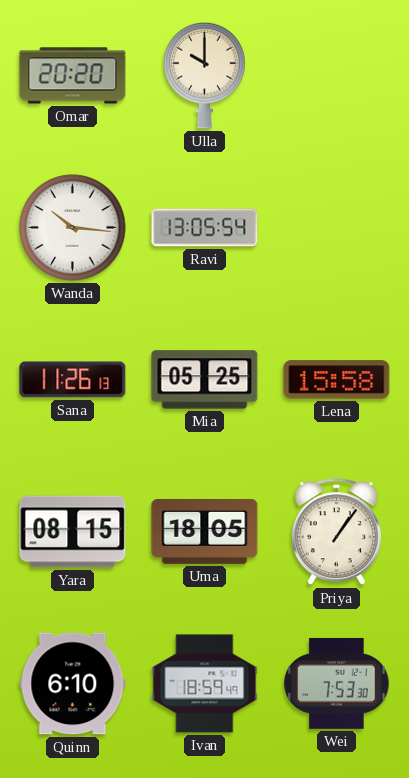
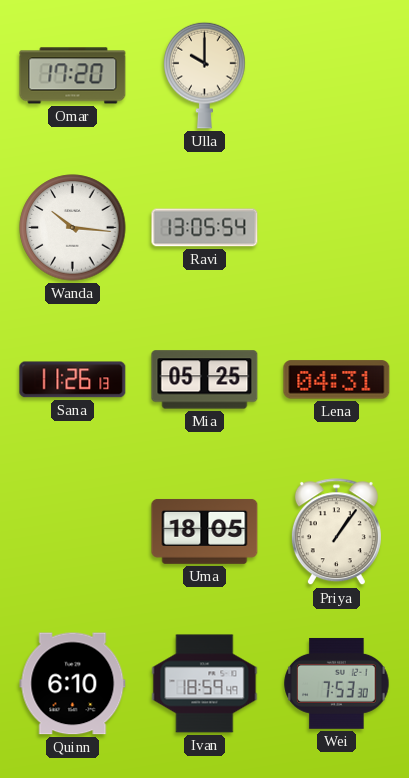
Omar: 20:20 -> 17:20 (73, 76)
Lena: 15:58 -> 04:31 (337, 380)
Yara: 08:15 -> none (73, 532)
